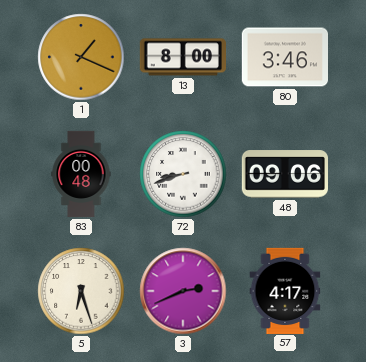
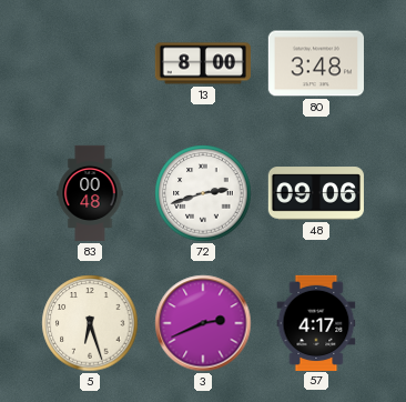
1: 1:19 -> none (81, 57)
80: 3:46 -> 3:48 (315, 63)
72: 8:42 -> 2:42 (203, 193)
